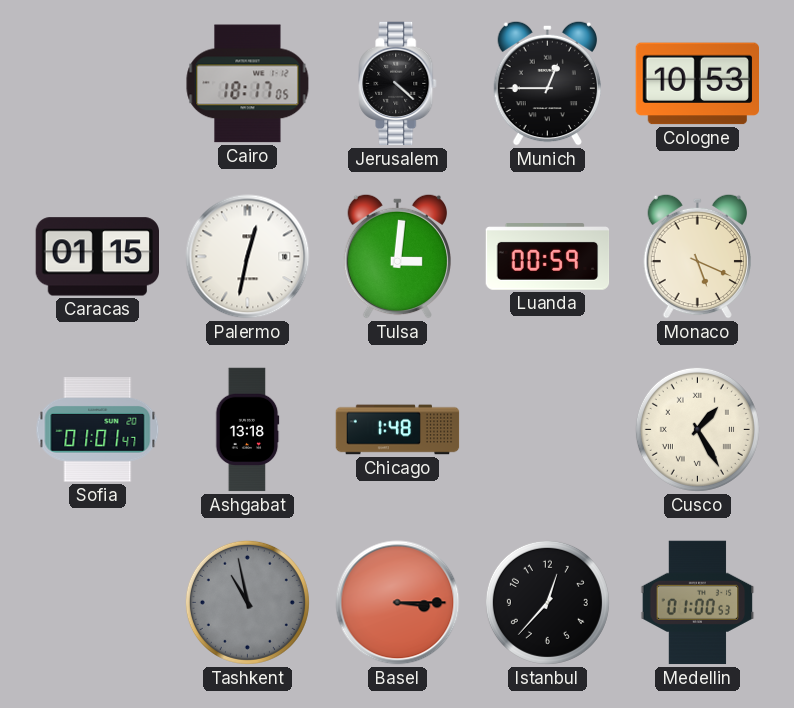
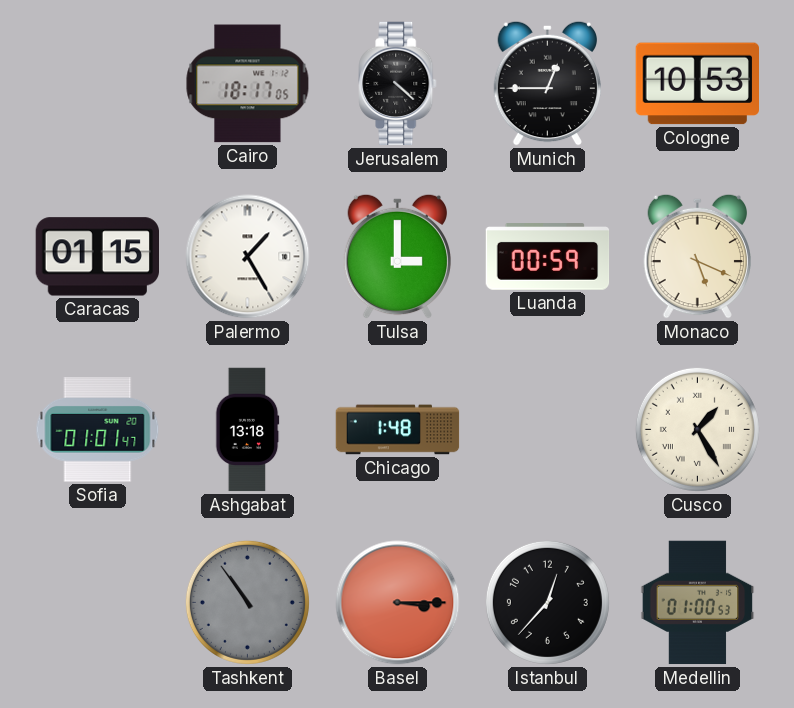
Palermo: 12:32 -> 1:25 (248, 257)
Tulsa: 3:01 -> 3:00 (397, 256)
Tashkent: 10:58 -> 10:54 (247, 602)
